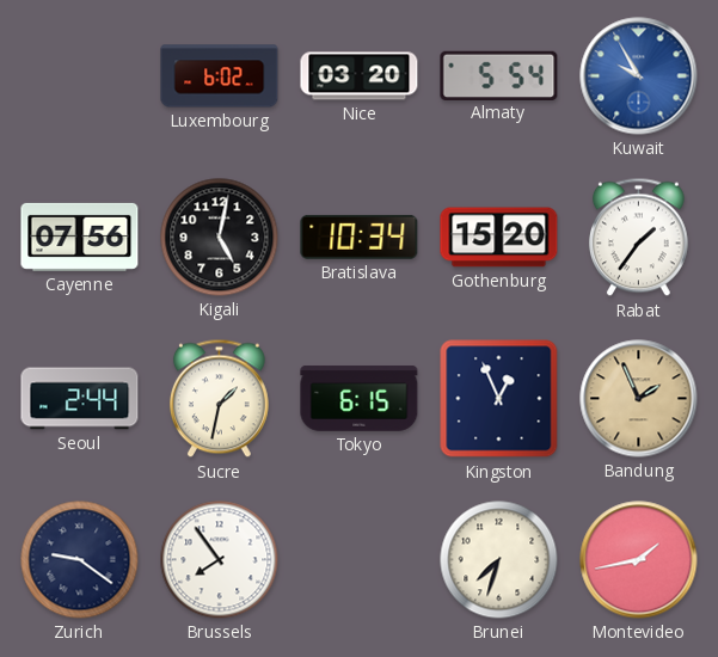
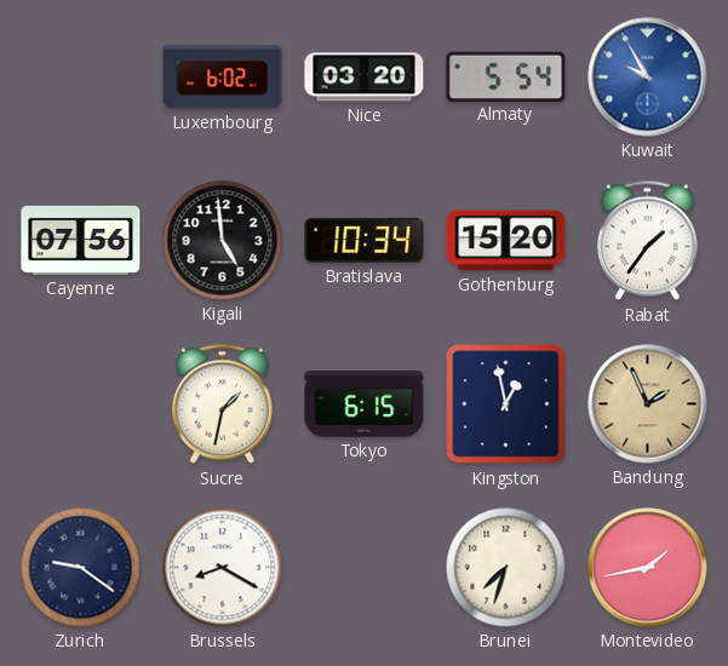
Kigali: 5:02 -> 4:59 (223, 241)
Seoul: 2:44 -> none (80, 399)
Kingston: 12:56 -> 12:58 (506, 404)
Brussels: 7:54 -> 8:20 (223, 568)
